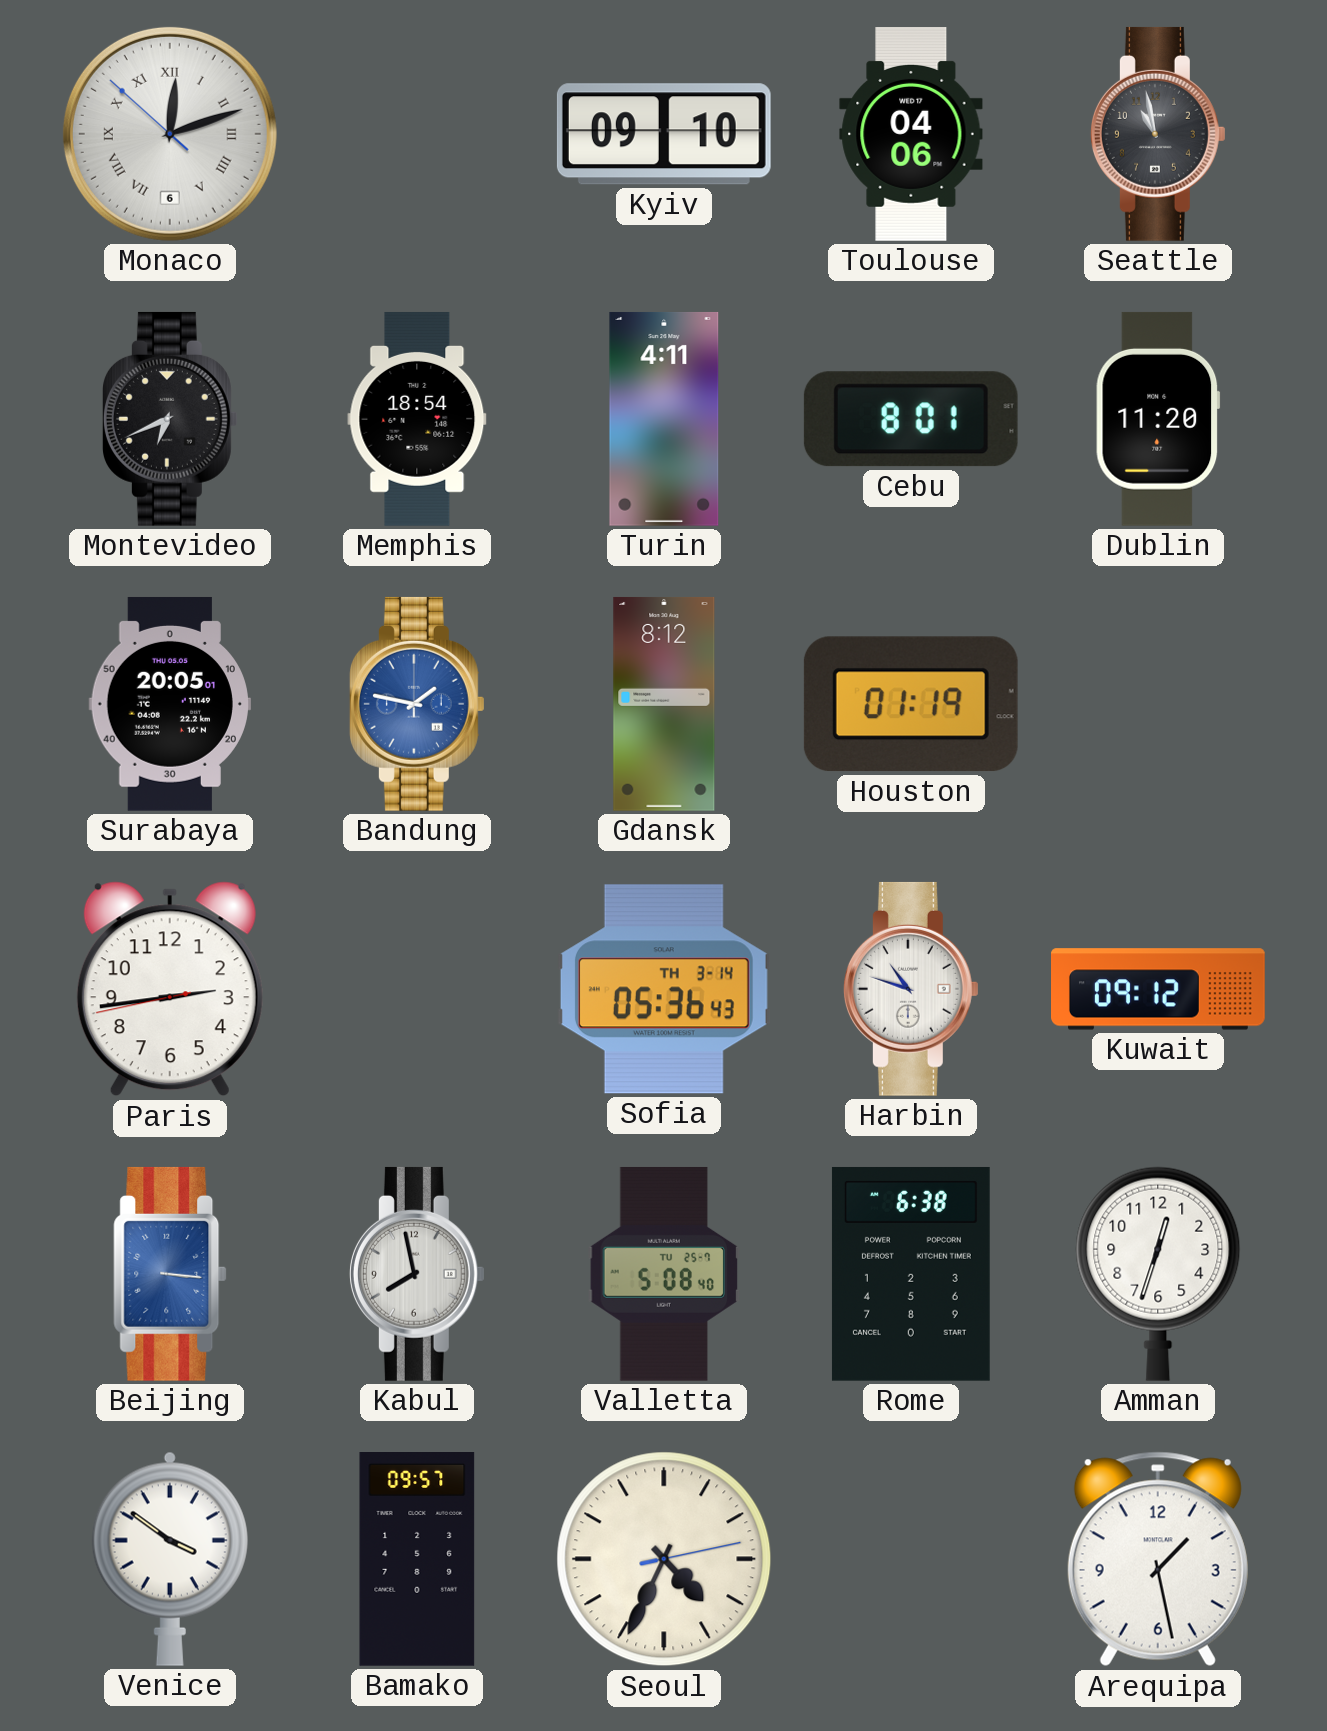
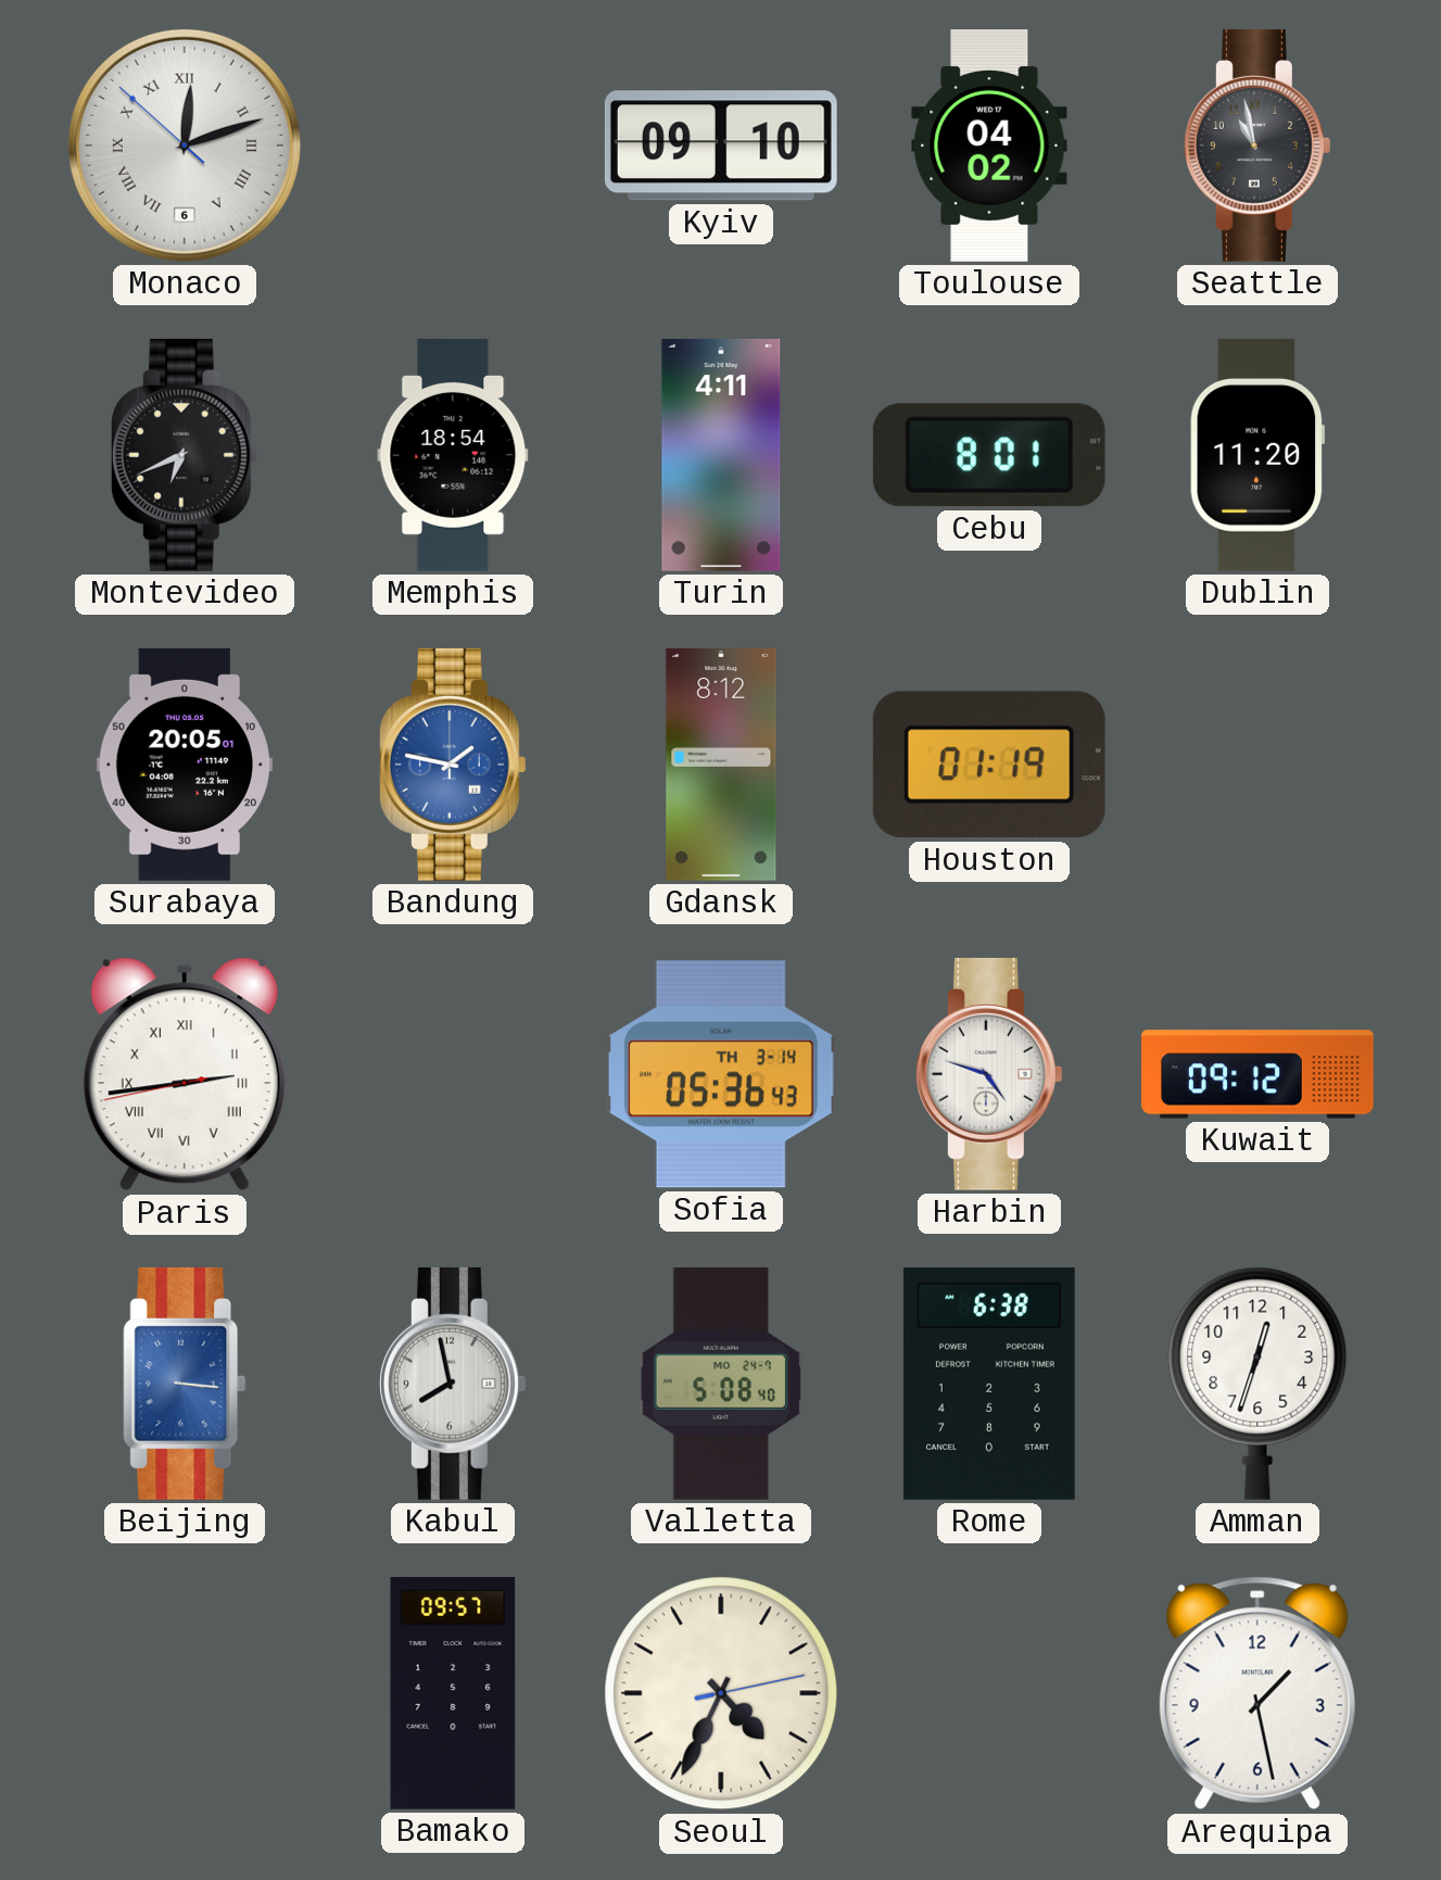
Toulouse: 04:06 -> 04:02 (989, 147)
Paris numerals: Arabic -> Roman (185, 1074)
Harbin: 10:48 -> 4:48 (989, 1074)
Valletta date: TU 25-7 -> MO 24-7 (721, 1384)
Venice: 3:51 -> none (170, 1559)
